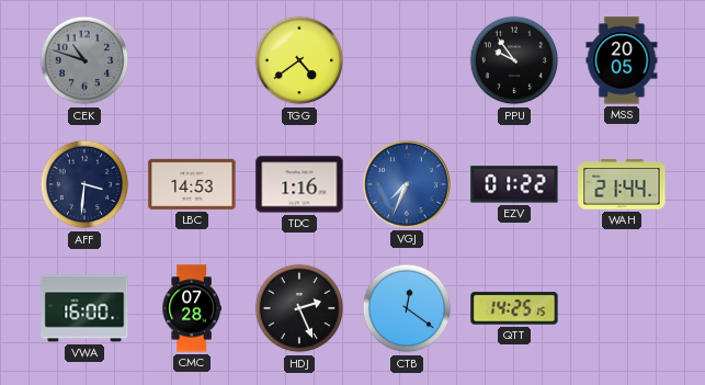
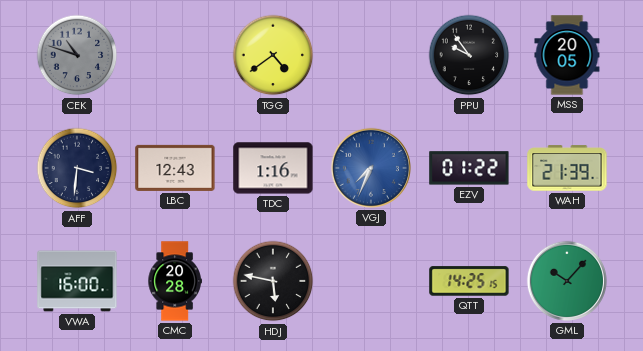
LBC: 14:53 -> 12:43 (175, 168)
WAH: 21:44 -> 21:39 (567, 168)
CMC: 07:28 -> 20:28 (175, 281)
HDJ: 2:26 -> 5:47 (273, 281)
CTB: 12:21 -> none (407, 308)
GML: none -> 10:07 (567, 281)
